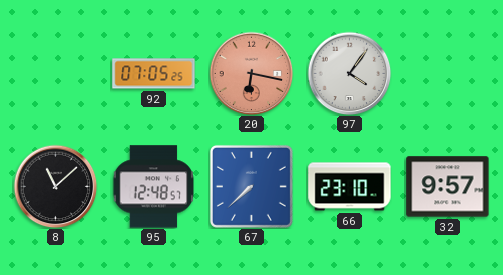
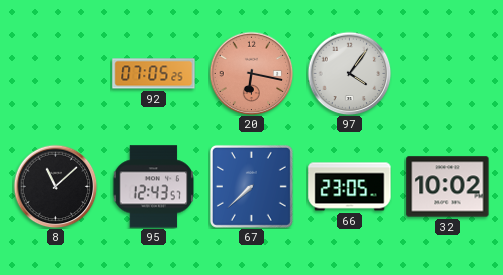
95: 12:48 -> 12:43 (154, 187)
66: 23:10 -> 23:05 (350, 187)
32: 9:57 -> 10:02 (448, 187)
